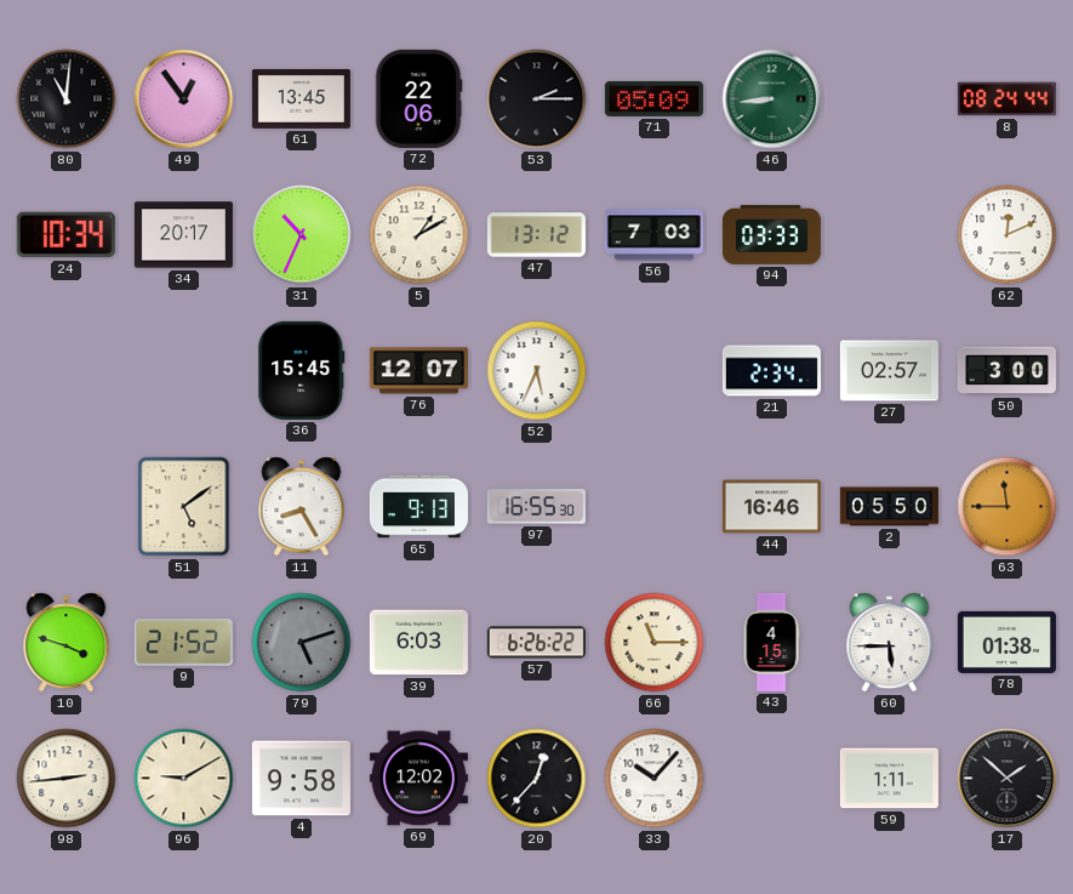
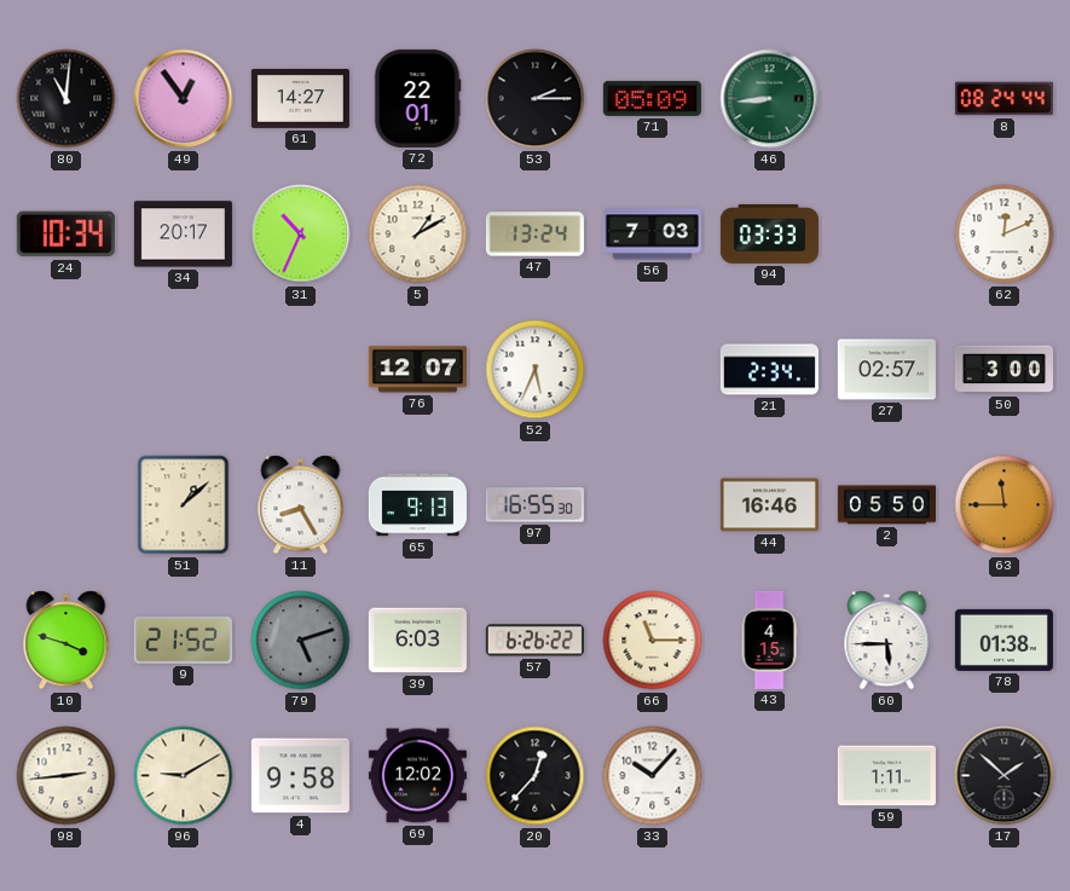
61: 13:45 -> 14:27 (300, 98)
72: 22:06 -> 22:01 (417, 98)
47: 13:12 -> 13:24 (534, 235)
36: 15:45 -> none (302, 370)
51: 5:09 -> 1:08 (184, 505)
